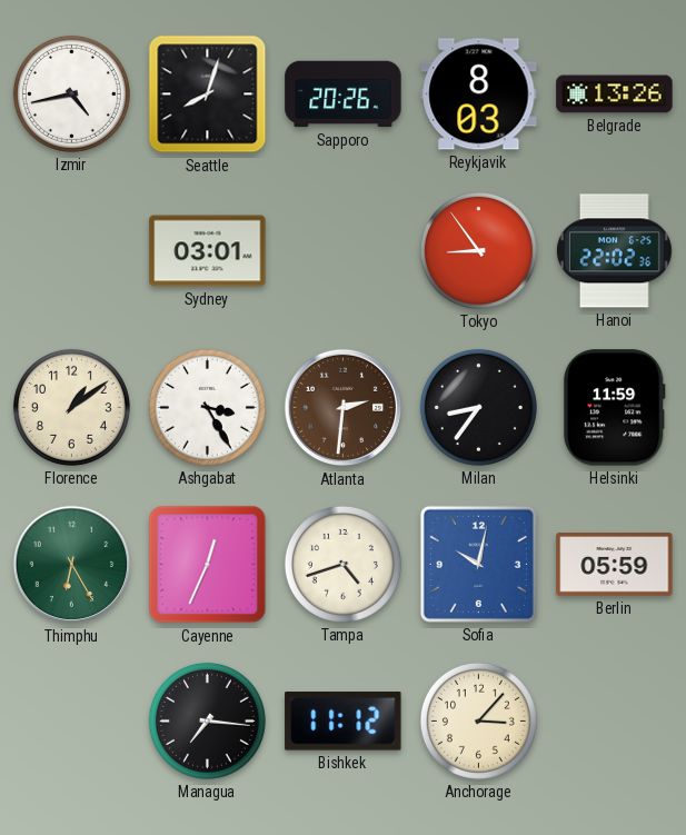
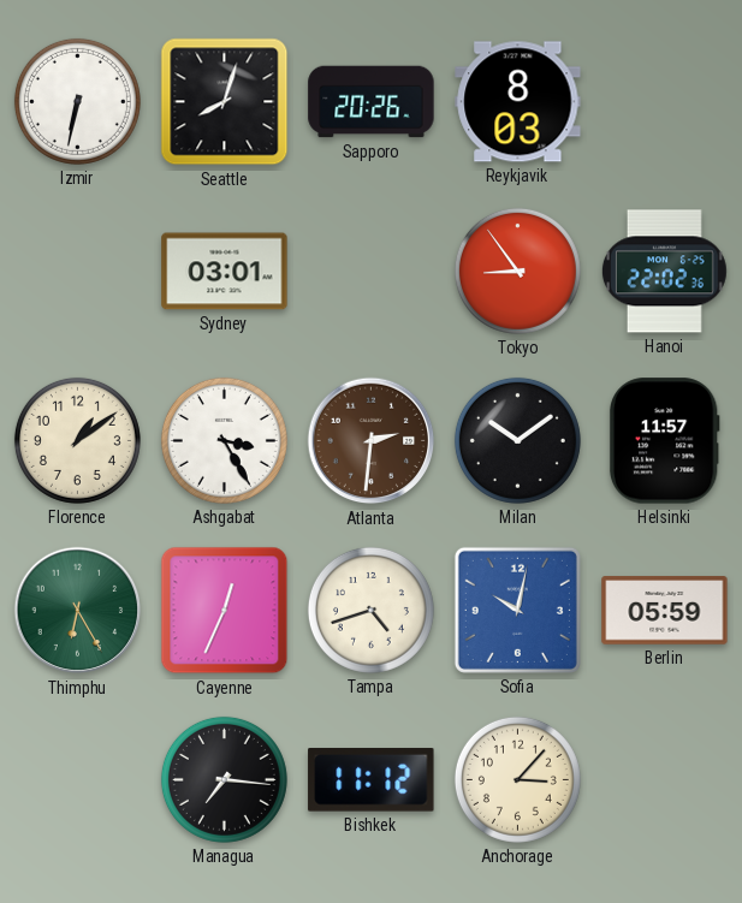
Izmir: 4:43 -> 6:32 (77, 101)
Belgrade: 13:26 -> none (615, 95)
Milan: 8:36 -> 10:09 (517, 440)
Helsinki: 11:59 -> 11:57 (664, 441)
